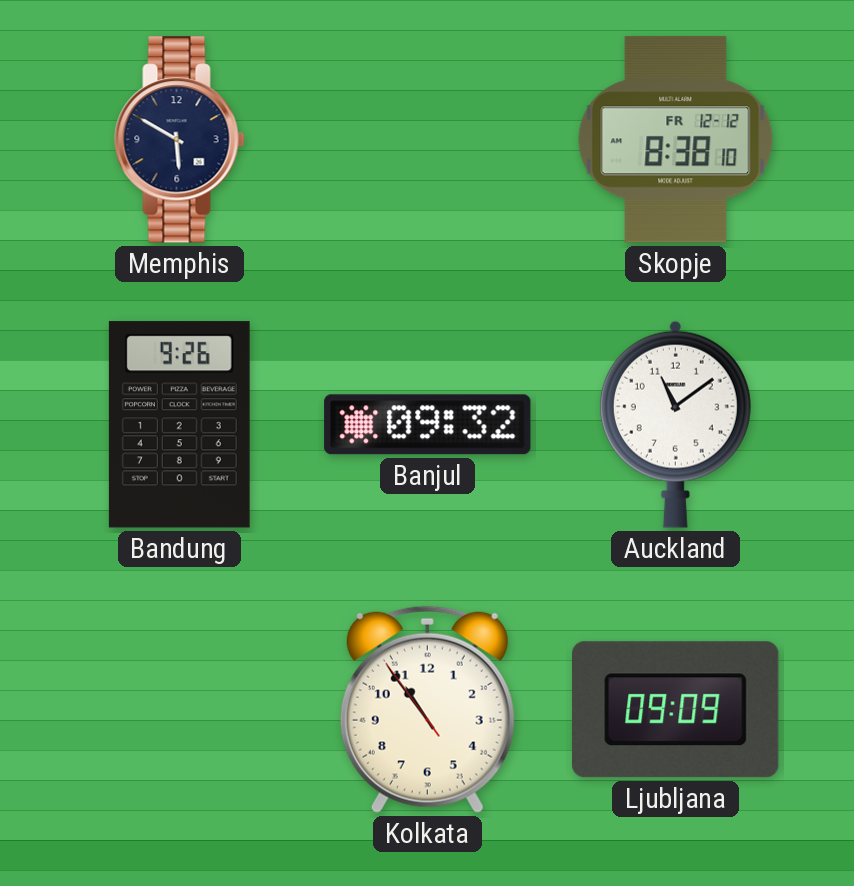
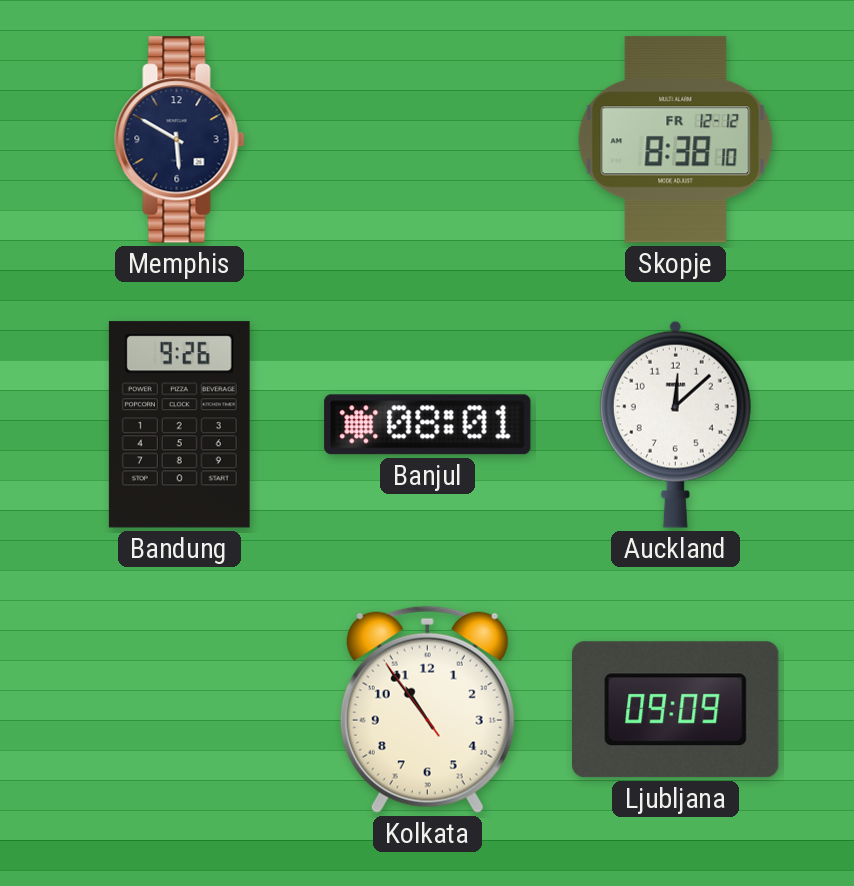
Banjul: 09:32 -> 08:01 (428, 425)
Auckland: 11:09 -> 12:08 (675, 424)
